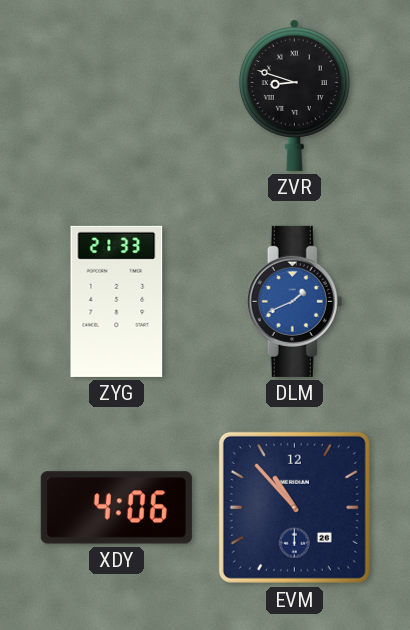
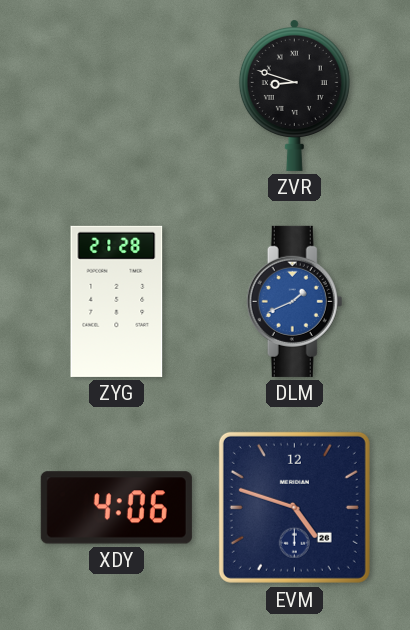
ZYG: 21:33 -> 21:28 (117, 301)
EVM: 10:53 -> 4:48 (294, 507)
